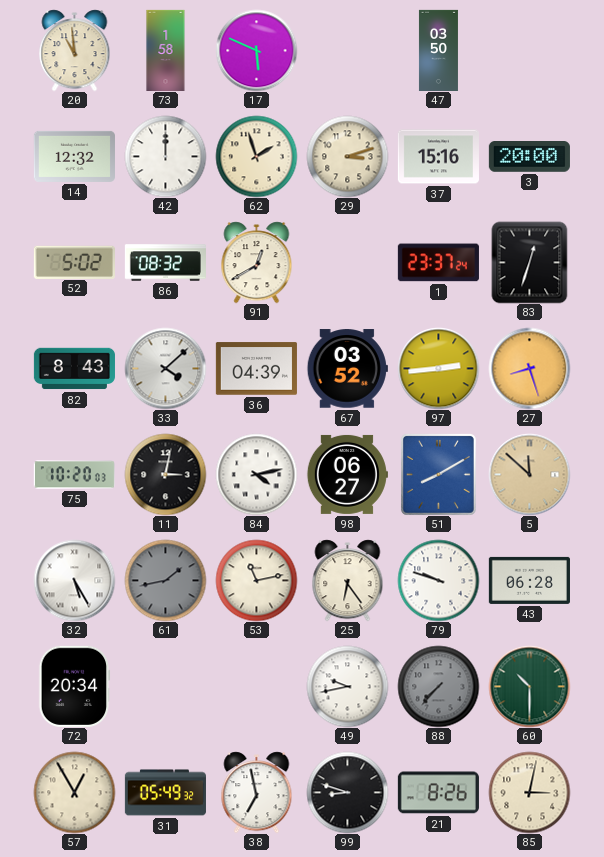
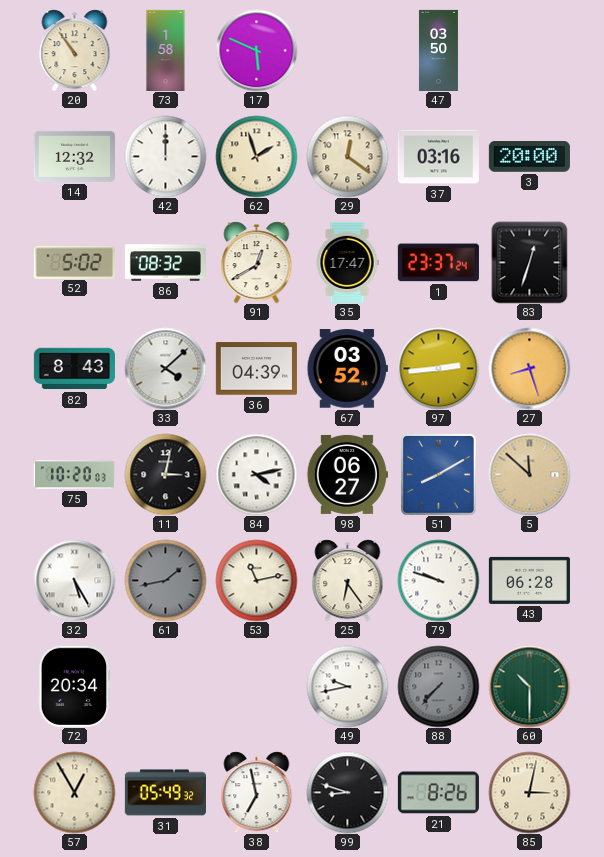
20: 10:59 -> 10:54 (75, 50)
29: 3:12 -> 12:21 (347, 156)
37: 15:16 -> 03:16 (438, 157)
35: none -> 17:47 (347, 262)
